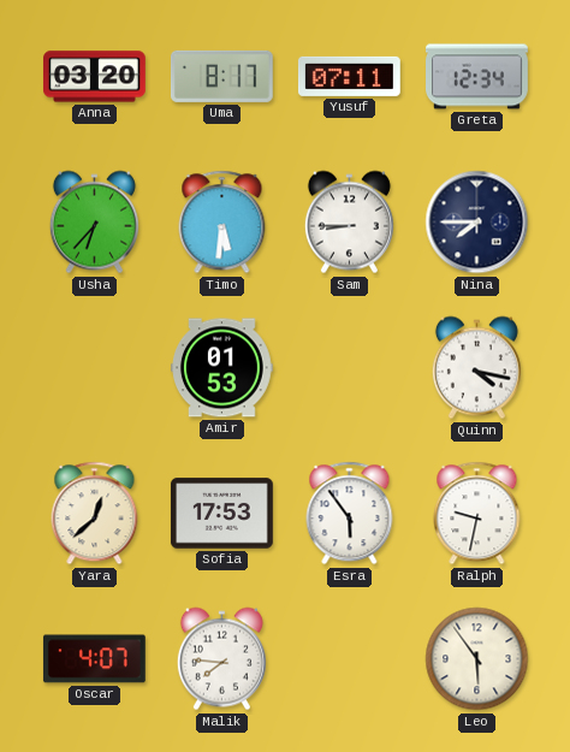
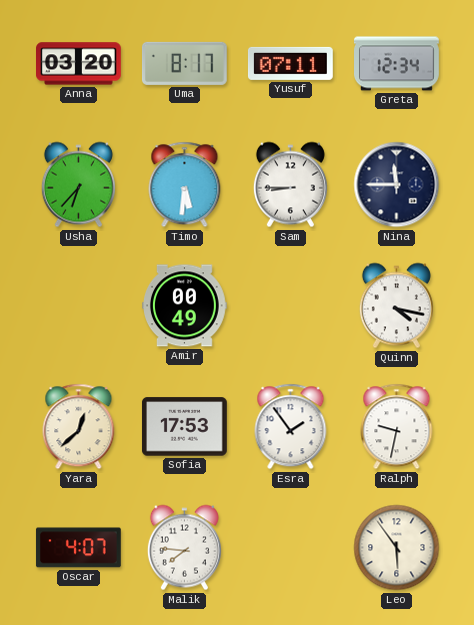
Nina: 7:45 -> 11:45 (397, 185)
Amir: 01:53 -> 00:49 (185, 306)
Esra: 5:54 -> 1:54 (291, 427)
